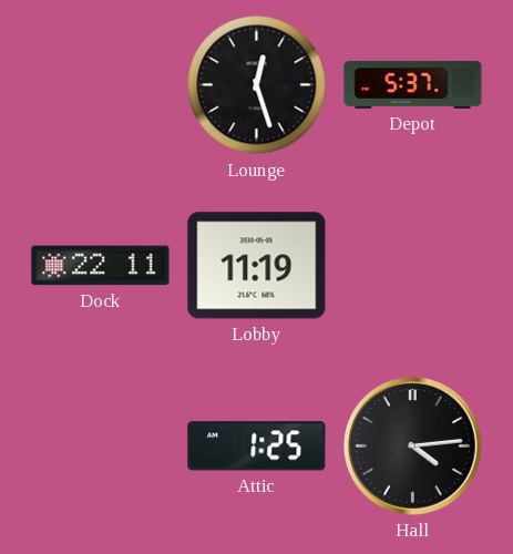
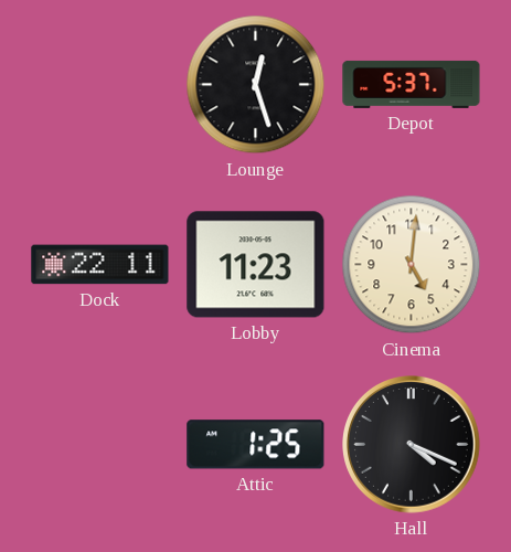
Lobby: 11:19 -> 11:23 (256, 265)
Cinema: none -> 5:01 (412, 265)
Hall: 4:14 -> 4:19 (412, 445)
